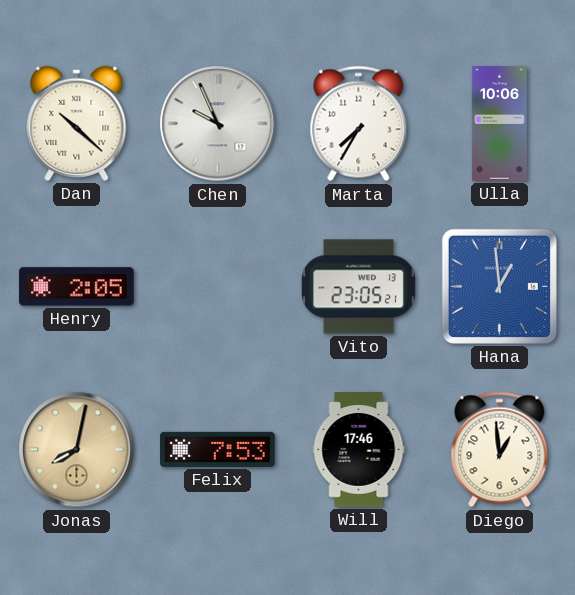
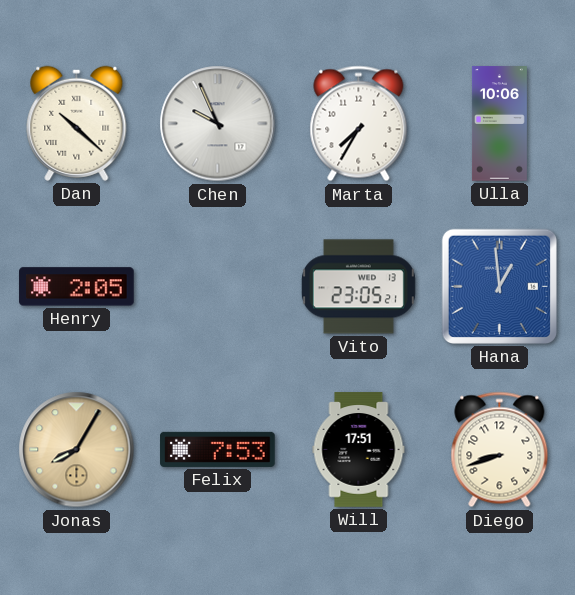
Jonas: 8:02 -> 8:05 (77, 450)
Will: 17:46 -> 17:51 (359, 450)
Diego: 12:59 -> 8:42 (500, 450)
